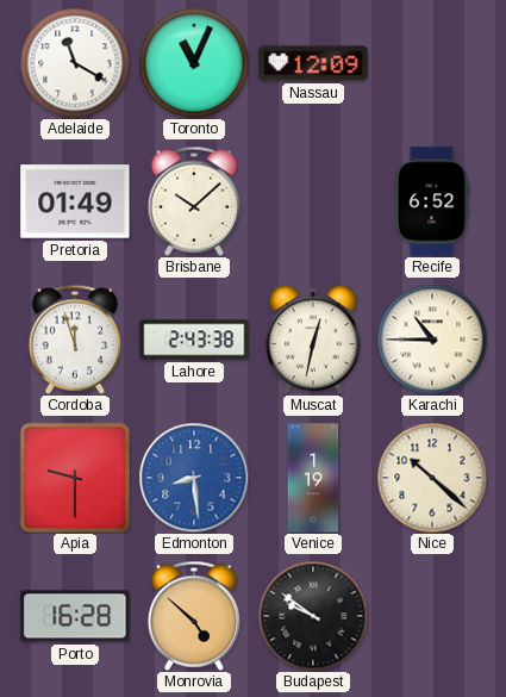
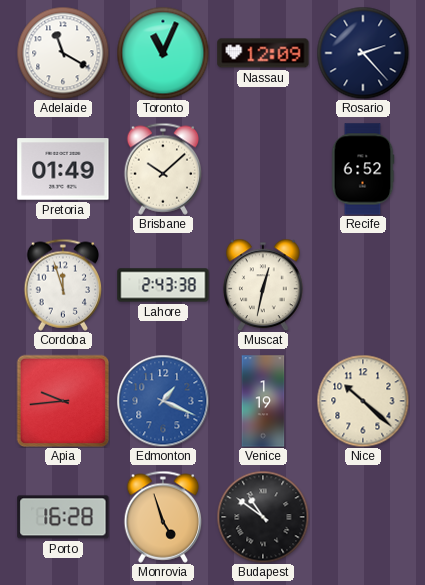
Rosario: none -> 2:23 (363, 53)
Karachi: 10:45 -> none (432, 340)
Apia: 9:30 -> 9:44 (63, 401)
Edmonton: 8:29 -> 1:19 (163, 401)
Monrovia: 4:52 -> 4:57 (163, 517)
Budapest: 9:51 -> 10:51 (263, 517)
